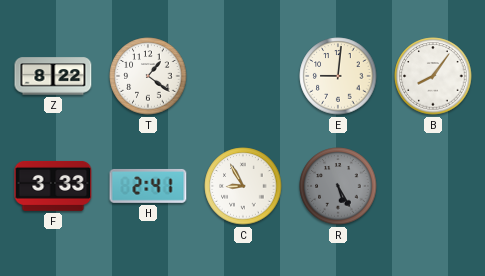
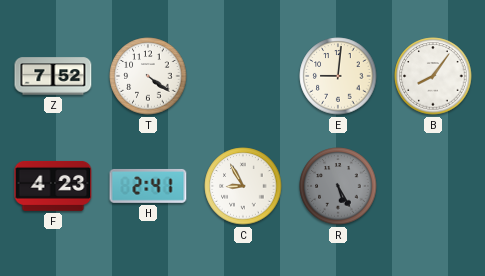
Z: 8:22 -> 7:52 (53, 76)
T: 1:21 -> 4:21 (148, 76)
F: 3:33 -> 4:23 (53, 186)
